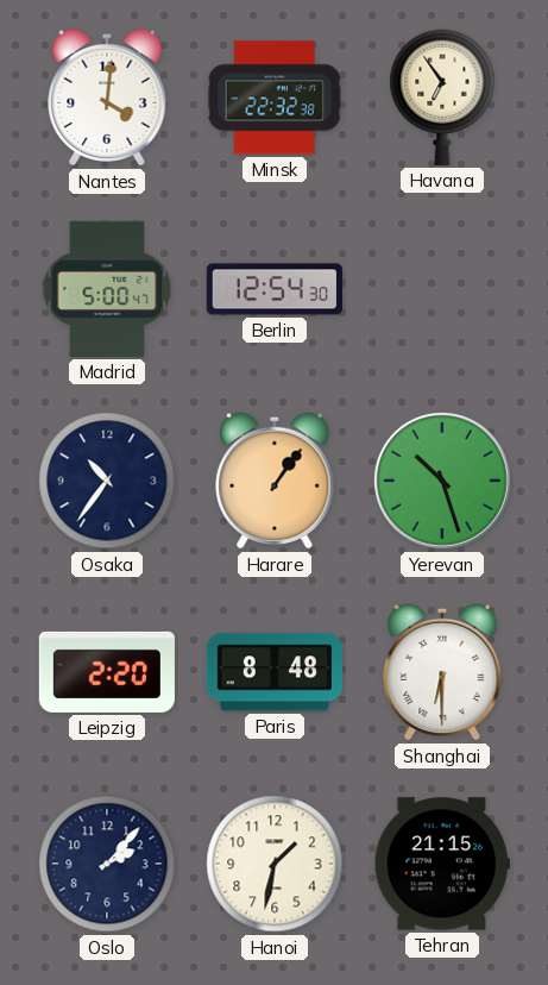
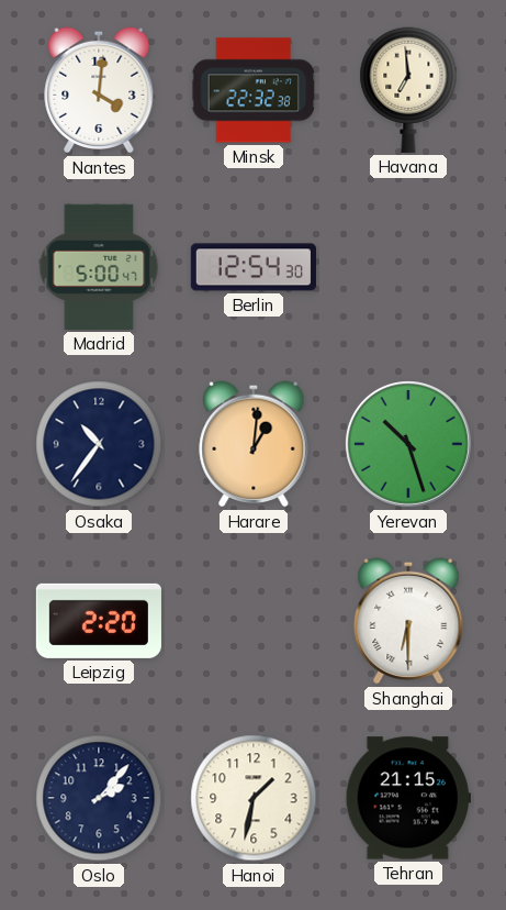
Havana: 6:54 -> 6:59 (408, 90)
Harare: 1:06 -> 1:01 (254, 444)
Paris: 8:48 -> none (275, 672)
